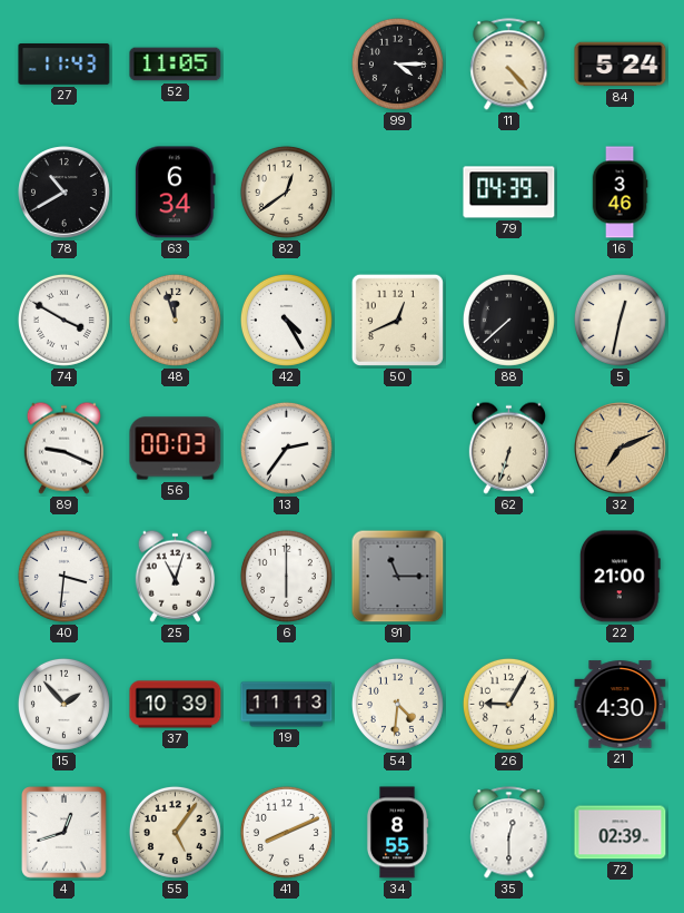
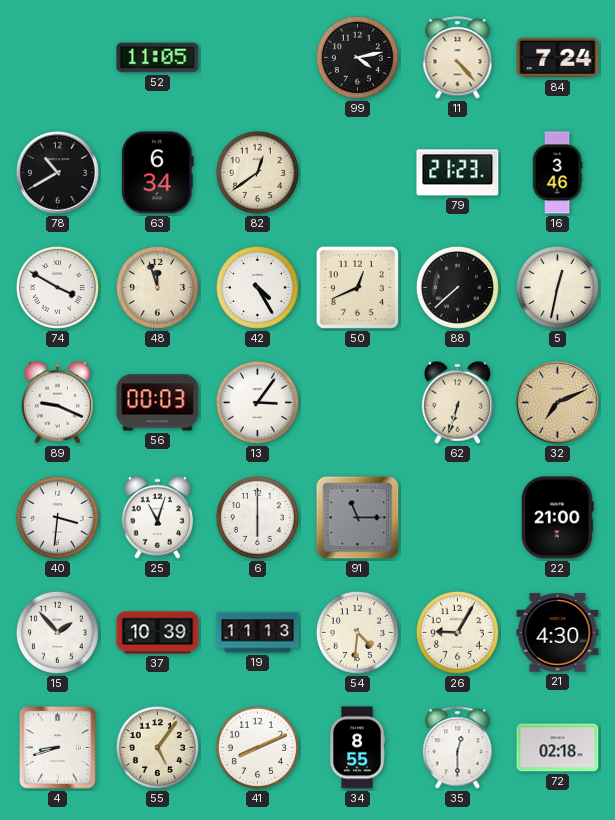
27: 11:43 -> none (65, 65)
99: 4:15 -> 4:13 (357, 57)
84: 5:24 -> 7:24 (558, 58)
79: 04:39 -> 21:23 (458, 173)
13: 2:36 -> 3:06 (257, 402)
4: 12:42 -> 8:42 (58, 748)
72: 02:39 -> 02:18 (558, 748)
